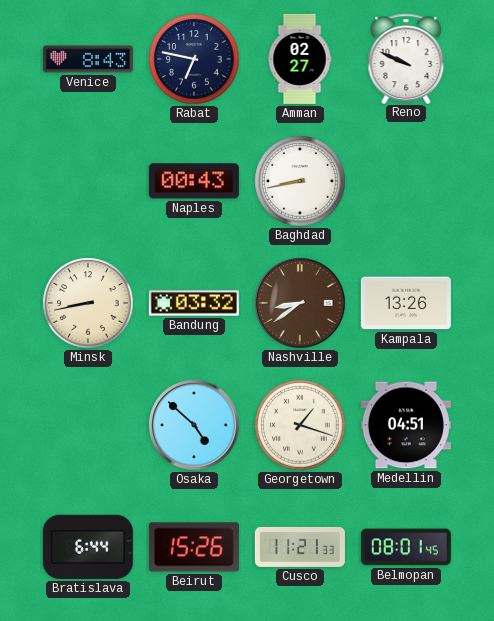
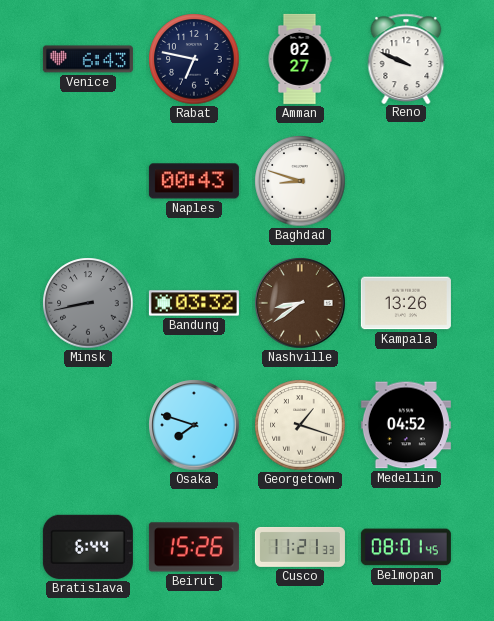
Venice: 8:43 -> 6:43 (88, 59)
Baghdad: 8:43 -> 8:48 (300, 181)
Minsk dial: cream -> grey (88, 303)
Osaka: 4:52 -> 7:48 (194, 425)
Medellin: 04:51 -> 04:52 (406, 425)
